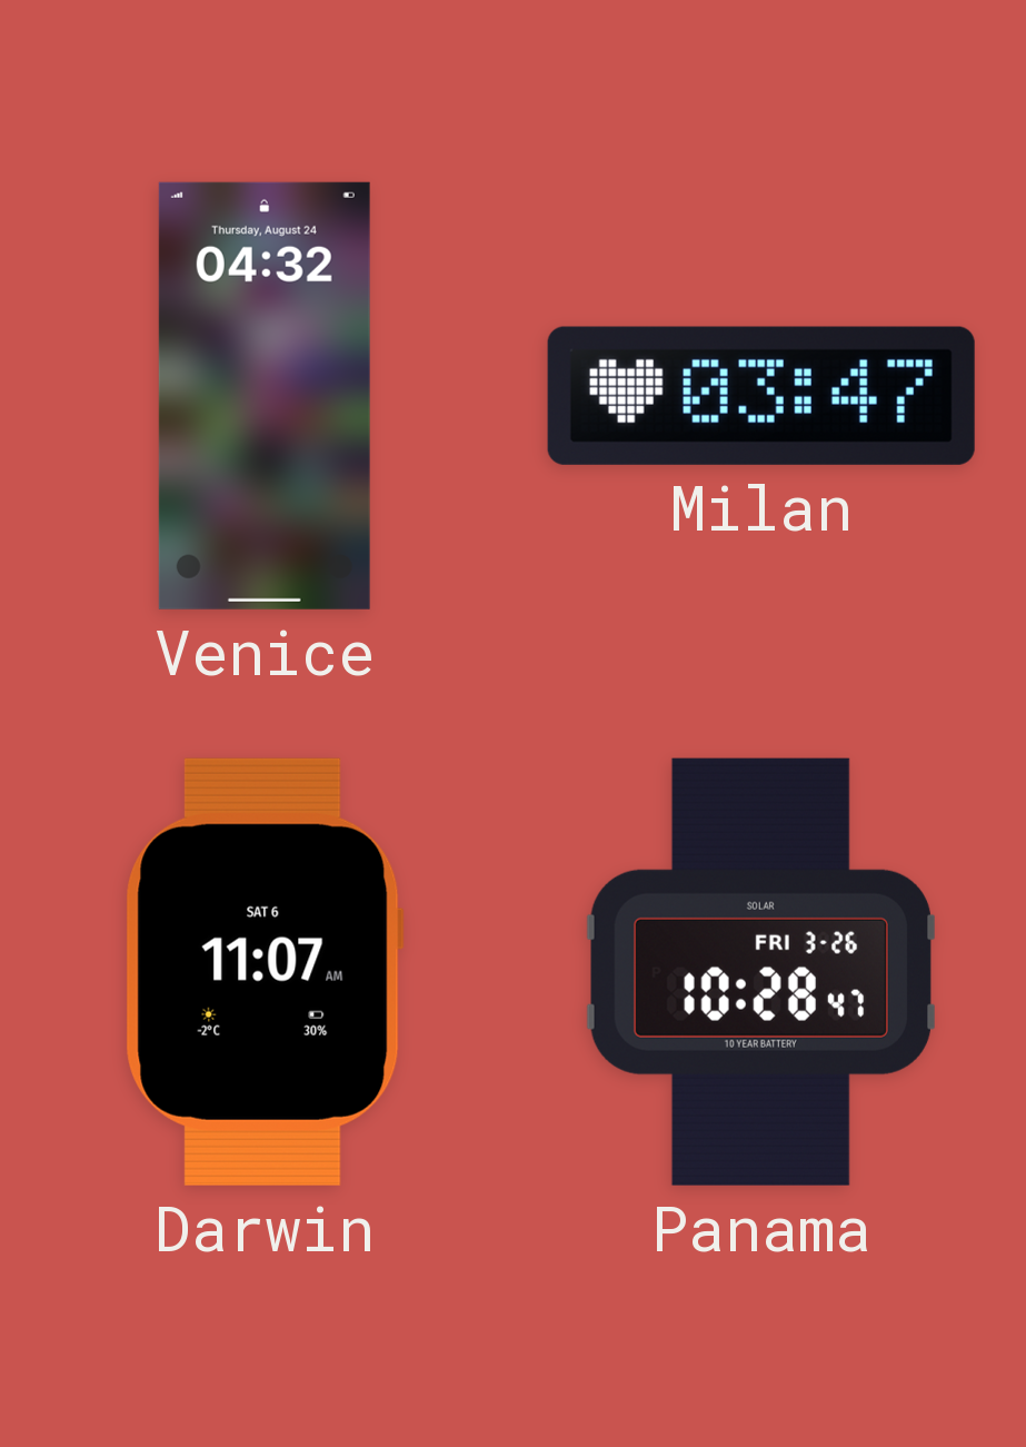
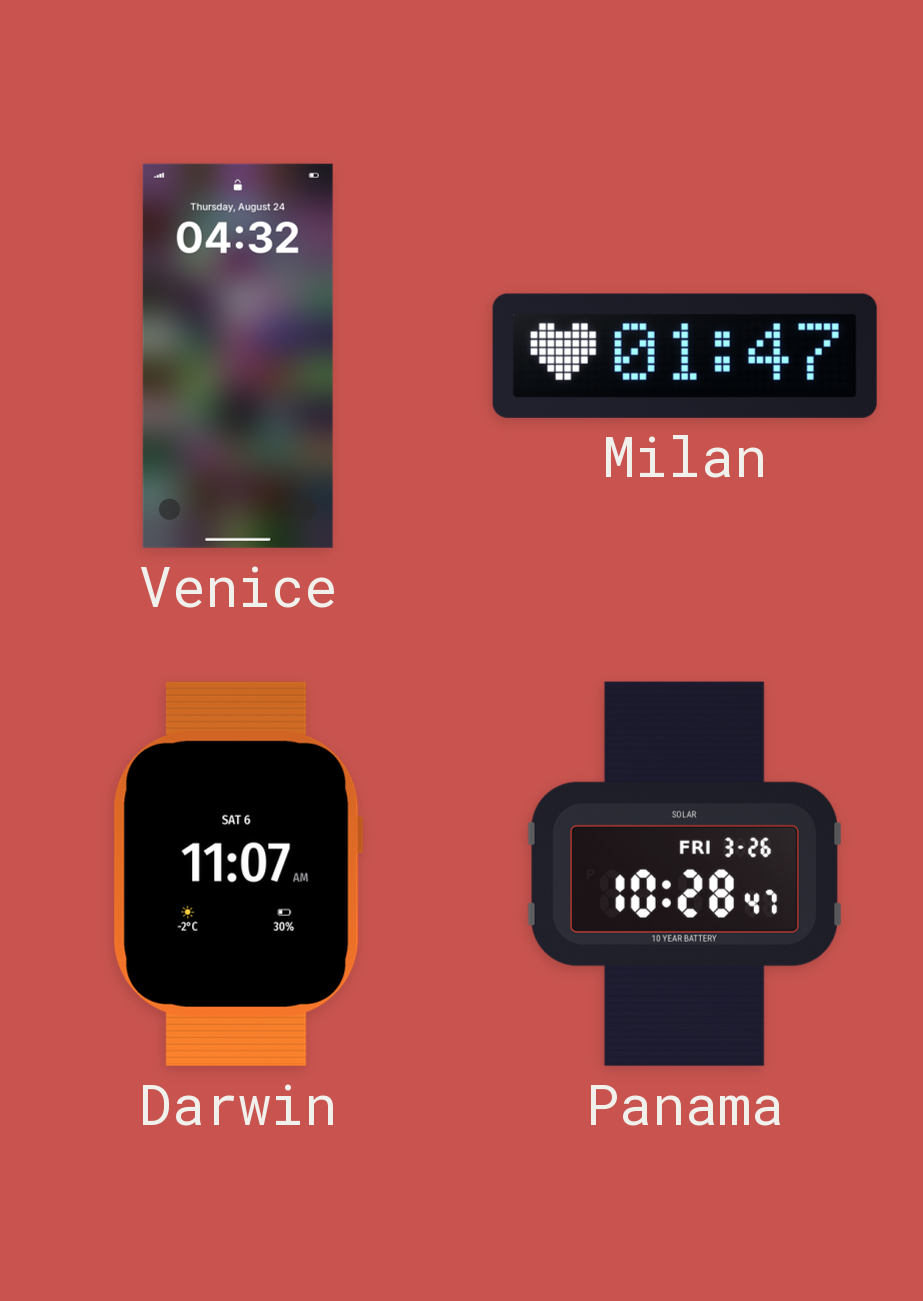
Milan: 03:47 -> 01:47 (685, 356)
